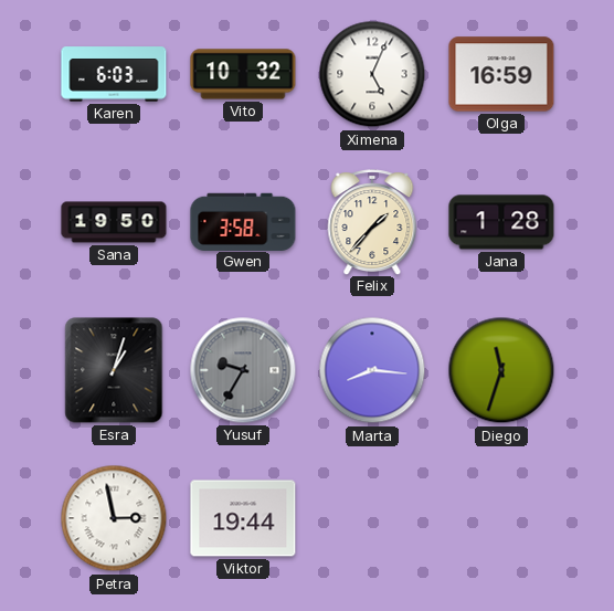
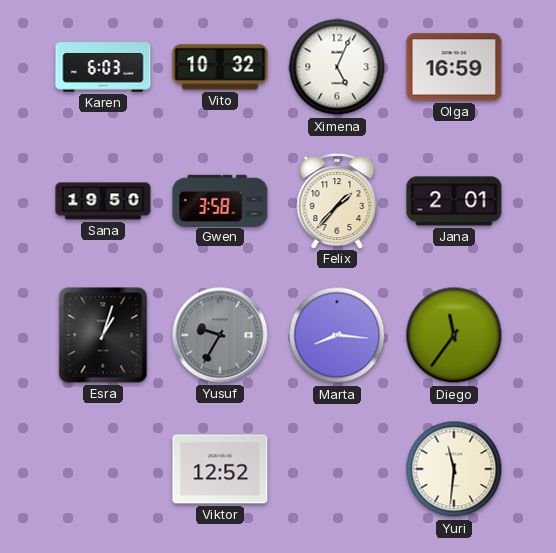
Jana: 1:28 -> 2:01 (454, 201)
Diego: 11:33 -> 11:36 (454, 335)
Petra: 2:58 -> none (114, 518)
Viktor: 19:44 -> 12:52 (220, 469)
Yuri: none -> 11:31 (454, 469)
